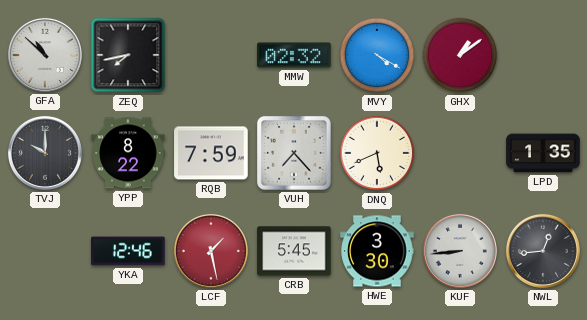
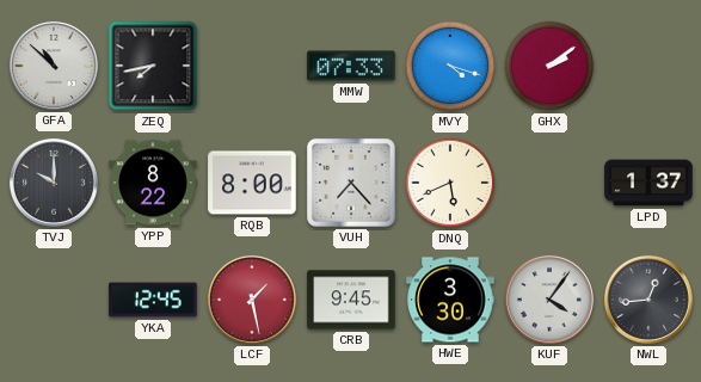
MMW: 02:32 -> 07:33 (351, 66)
MVY: 4:20 -> 4:18 (450, 66)
GHX: 1:09 -> 2:09 (549, 66)
RQB: 7:59 -> 8:00 (252, 183)
LPD: 1:35 -> 1:37 (648, 183)
YKA: 12:46 -> 12:45 (153, 300)
CRB: 5:45 -> 9:45 (351, 300)
KUF: 8:44 -> 4:06 (549, 300)
